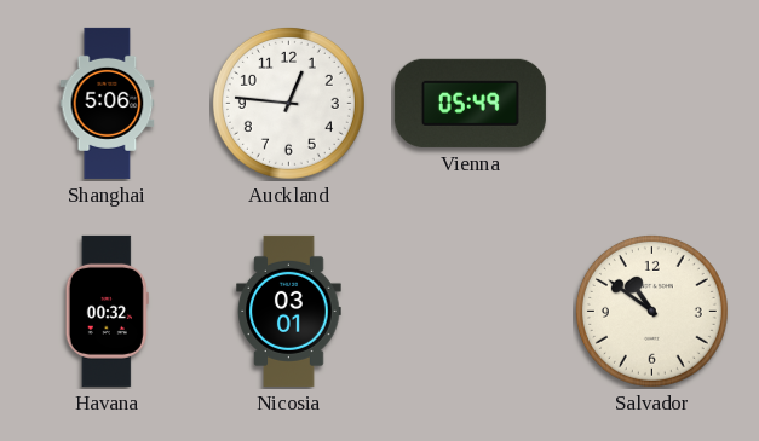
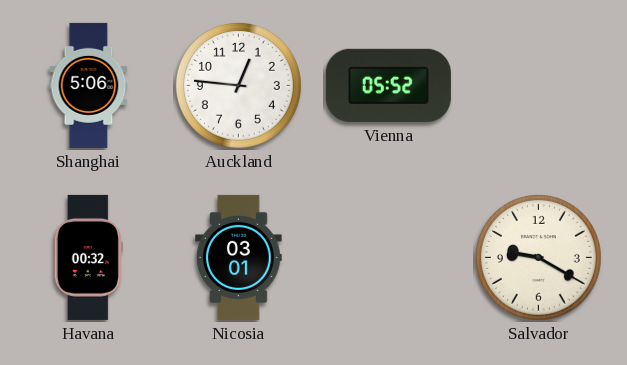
Vienna: 05:49 -> 05:52 (388, 85)
Salvador: 10:51 -> 9:20 (538, 257)
